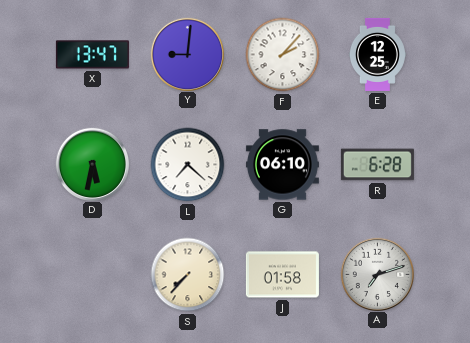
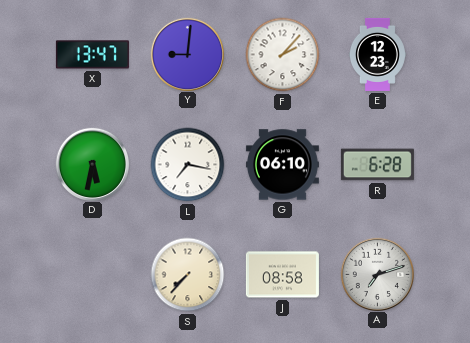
E: 12:25 -> 12:23 (377, 54)
L: 7:22 -> 7:17 (188, 165)
J: 01:58 -> 08:58 (282, 275)
